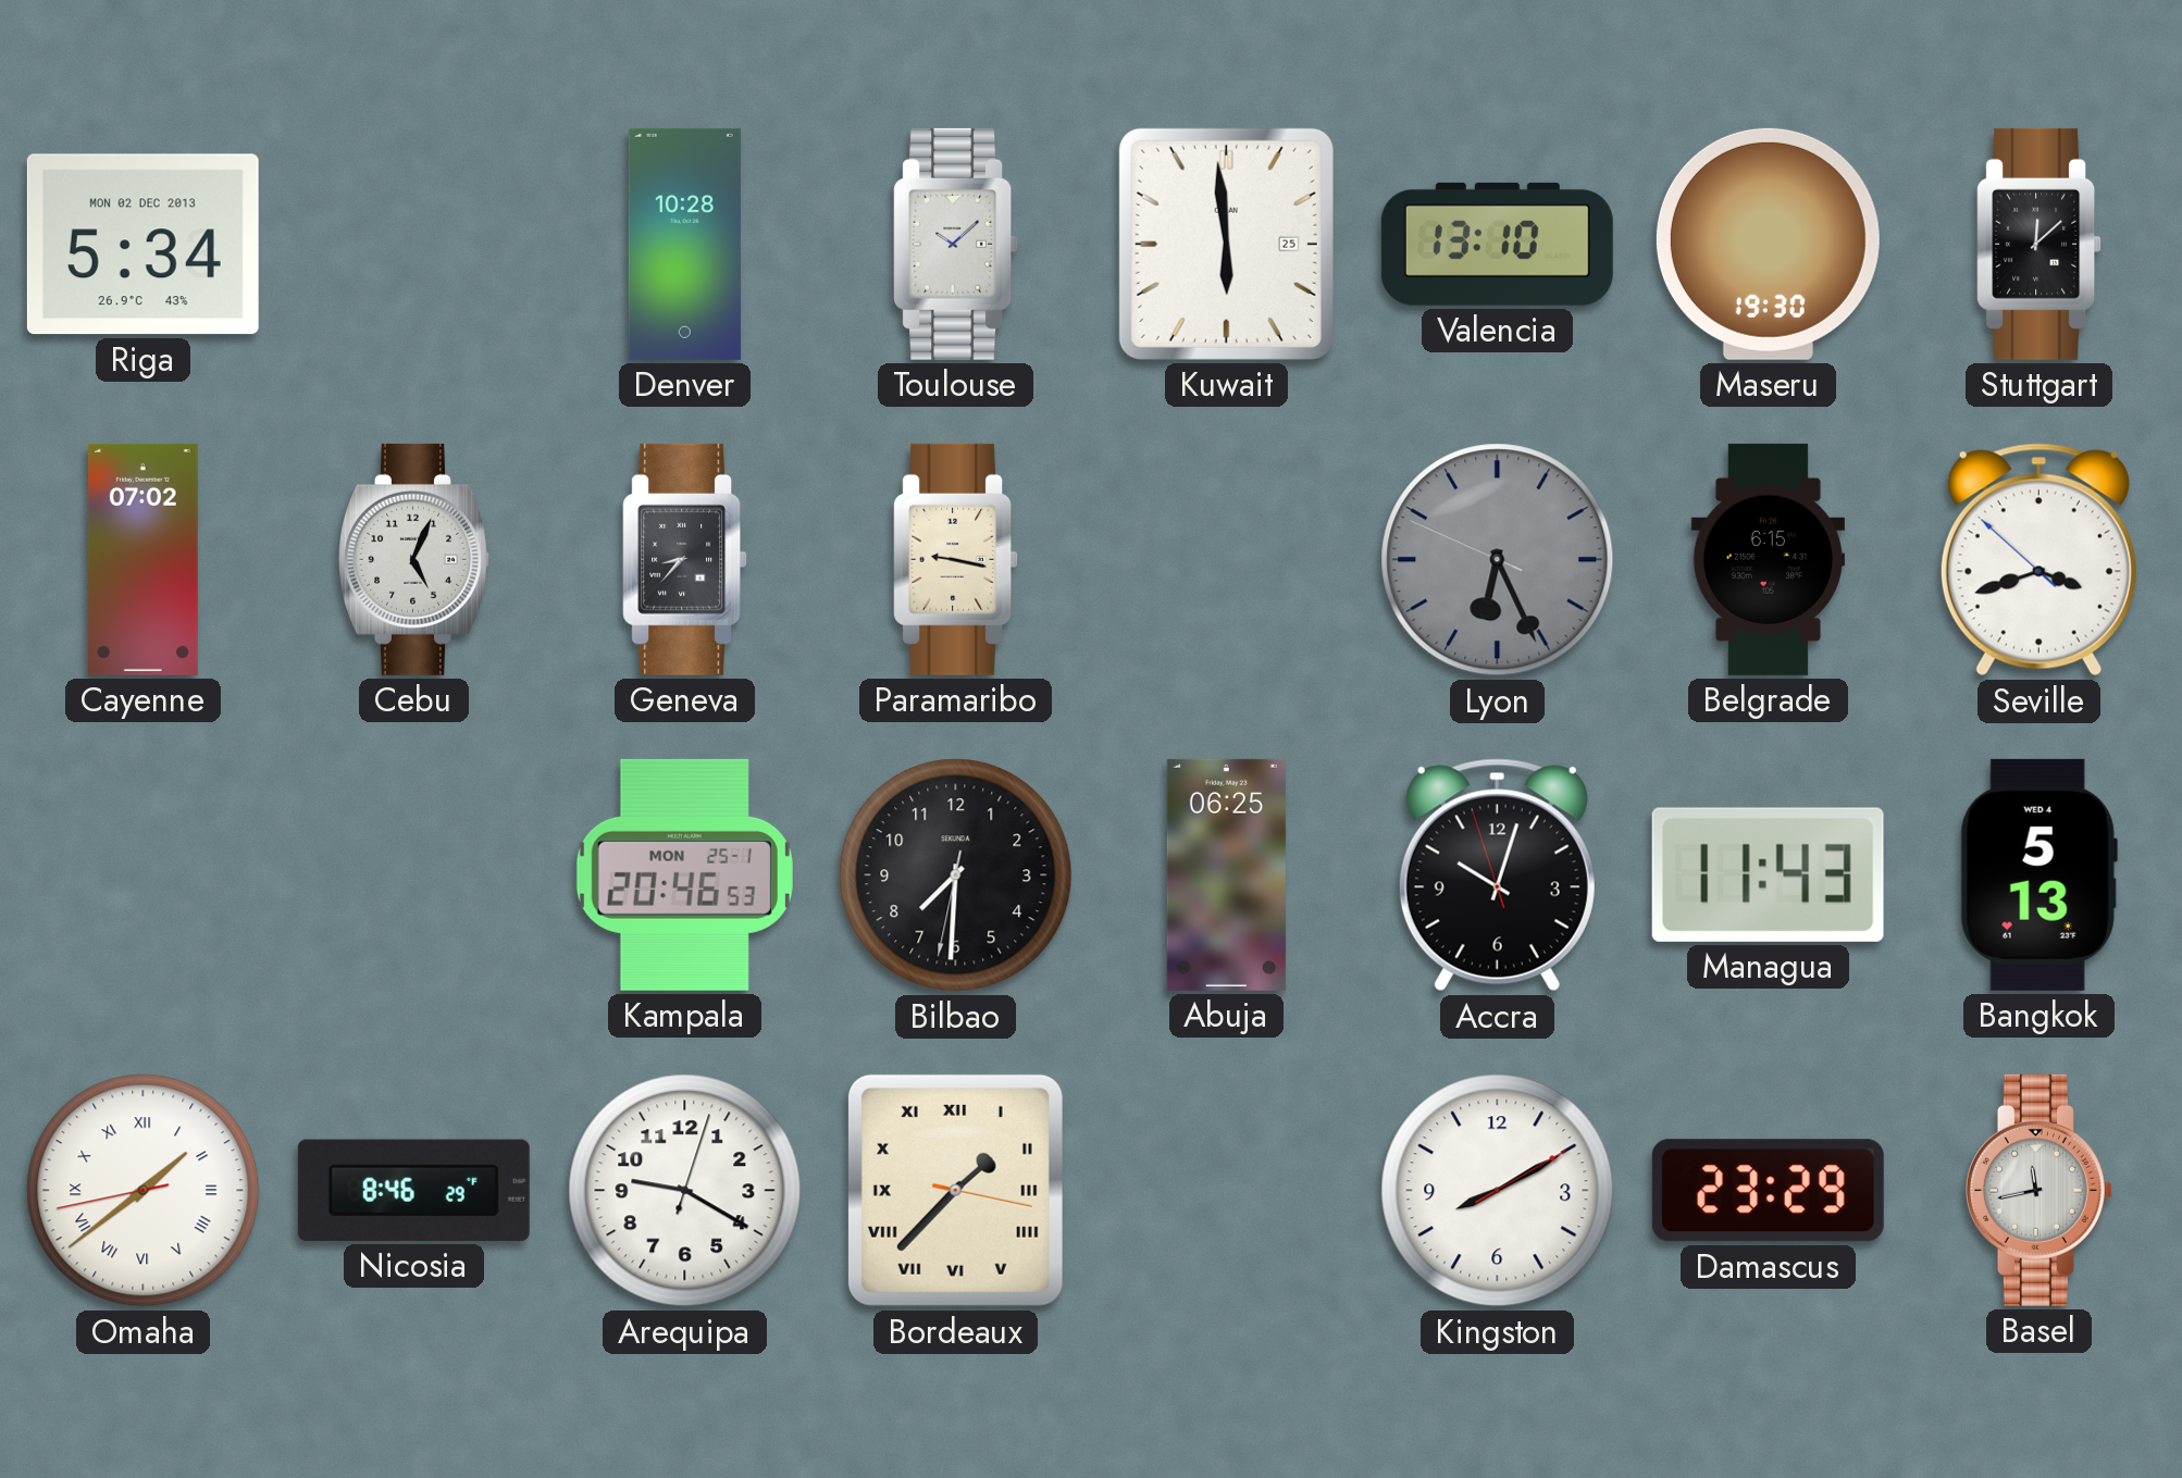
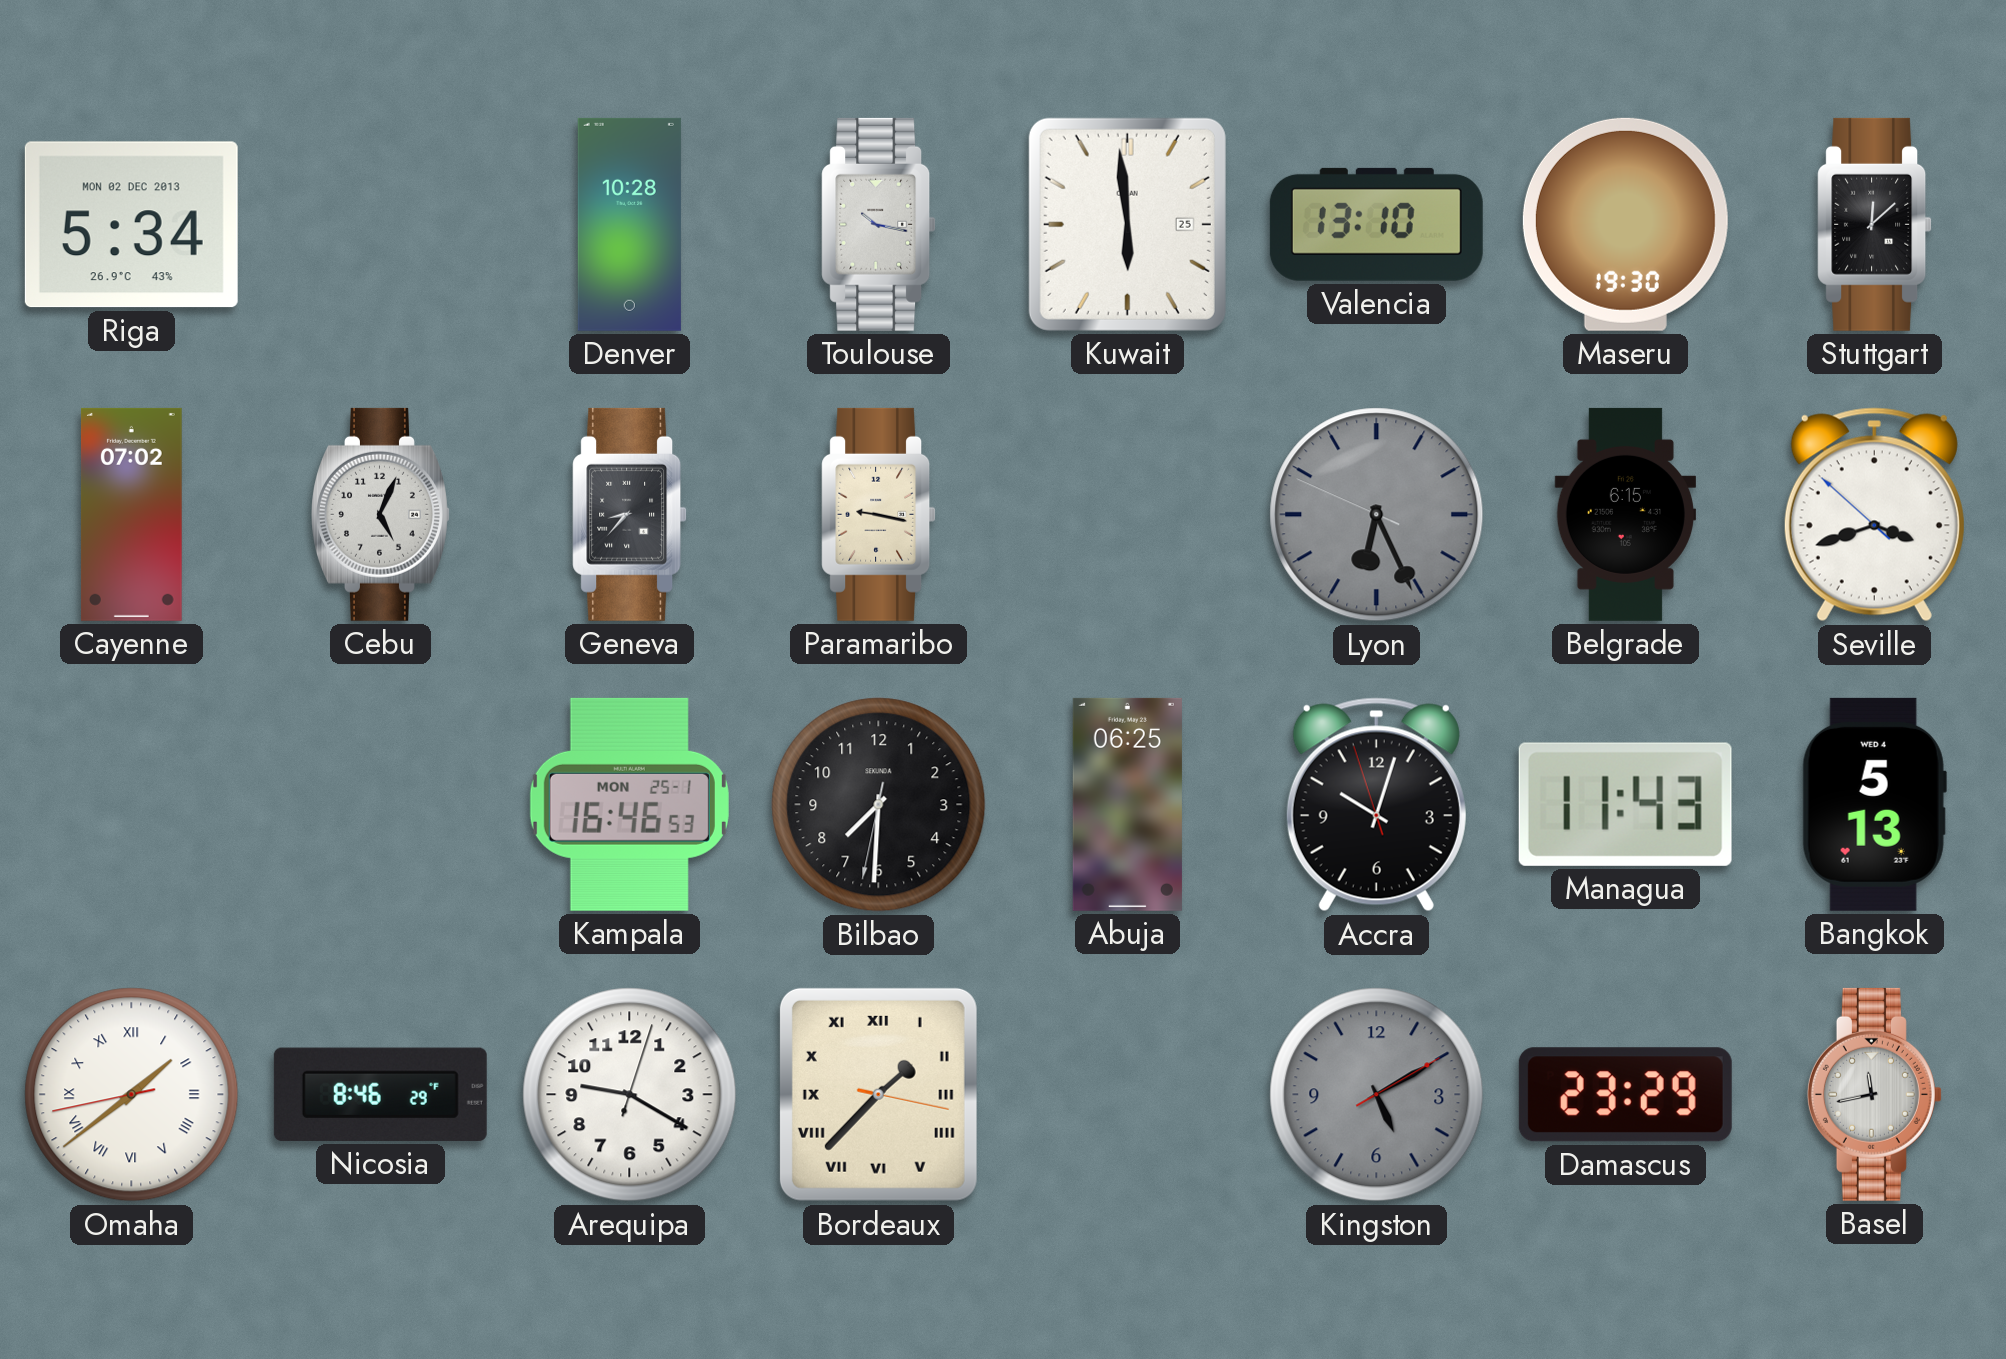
Toulouse: 10:08 -> 10:17 (879, 224)
Kampala: 20:46 -> 16:46 (629, 804)
Kingston: 8:10 -> 5:10 (1377, 1095)
Kingston dial: white -> grey (1377, 1095)
